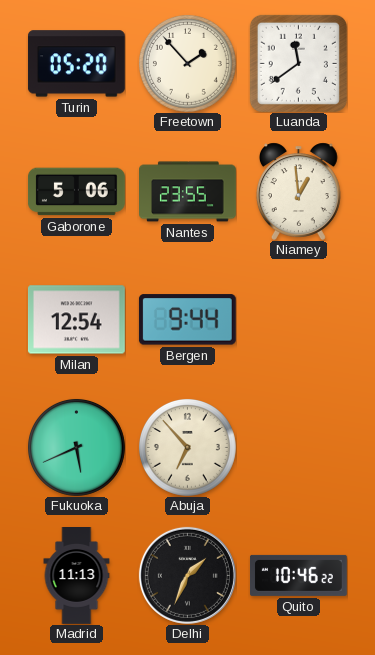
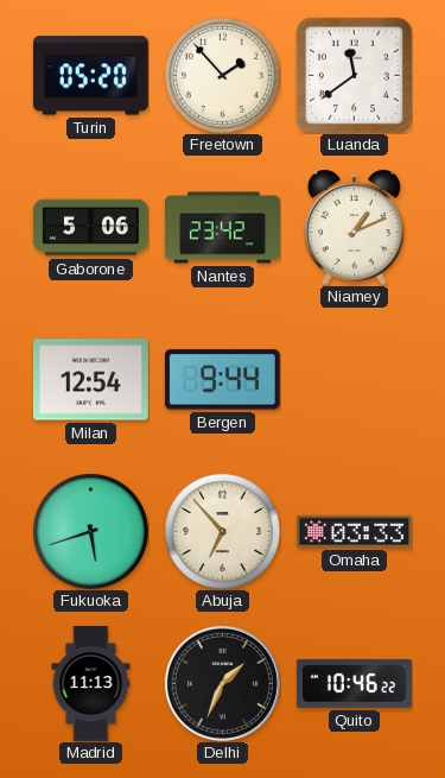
Nantes: 23:55 -> 23:42 (223, 228)
Niamey: 12:59 -> 1:11 (354, 227)
Fukuoka: 5:41 -> 5:42 (90, 531)
Omaha: none -> 03:33 (354, 531)
